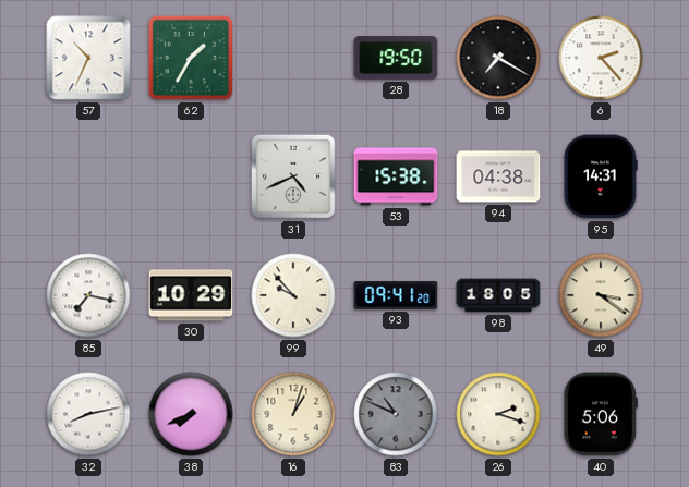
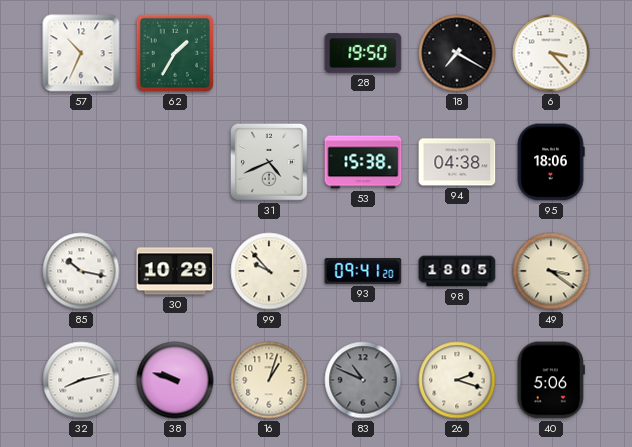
6: 2:23 -> 3:23 (551, 53)
95: 14:31 -> 18:06 (551, 162)
85: 7:17 -> 10:17 (81, 271)
38: 7:41 -> 9:48 (175, 380)
